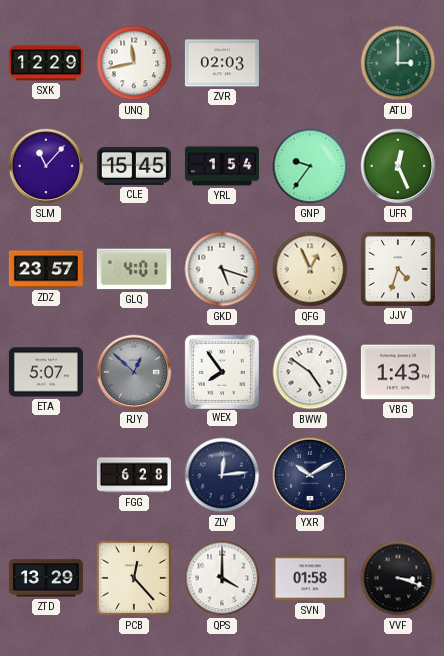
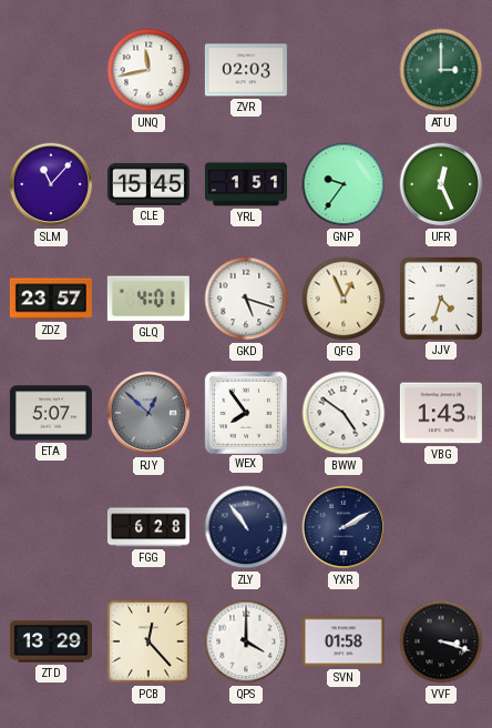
SXK: 12:29 -> none (46, 63)
YRL: 1:54 -> 1:51 (246, 184)
ZLY: 12:14 -> 10:54 (246, 527)
YXR: 10:10 -> 2:10 (344, 527)
